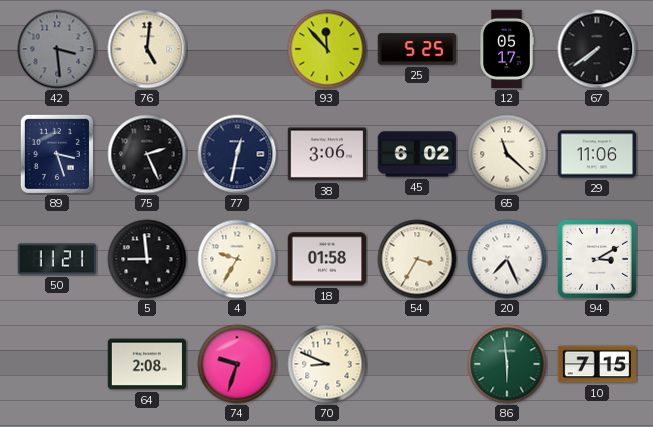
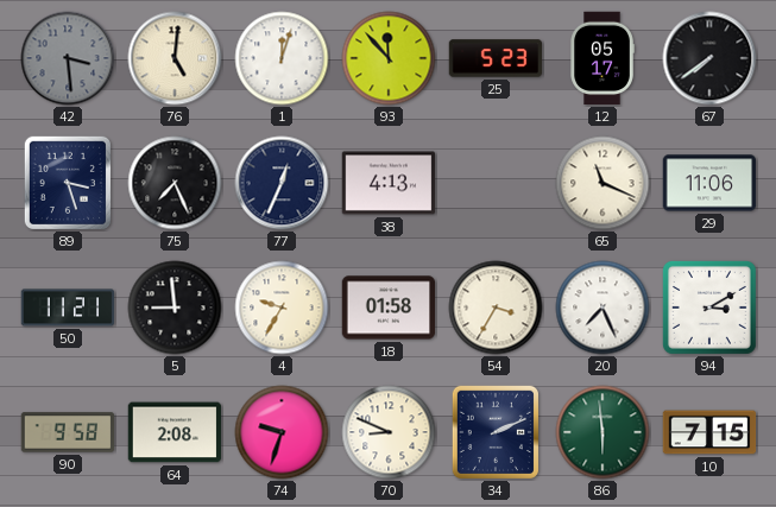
1: none -> 12:03 (282, 58)
25: 5:25 -> 5:23 (496, 58)
75: 2:26 -> 7:26 (175, 183)
77: 12:32 -> 12:34 (282, 183)
38: 3:06 -> 4:13 (389, 183)
45: 6:02 -> none (417, 154)
65: 11:22 -> 11:19 (602, 183)
90: none -> 9:58 (68, 432)
34: none -> 2:11 (496, 431)
